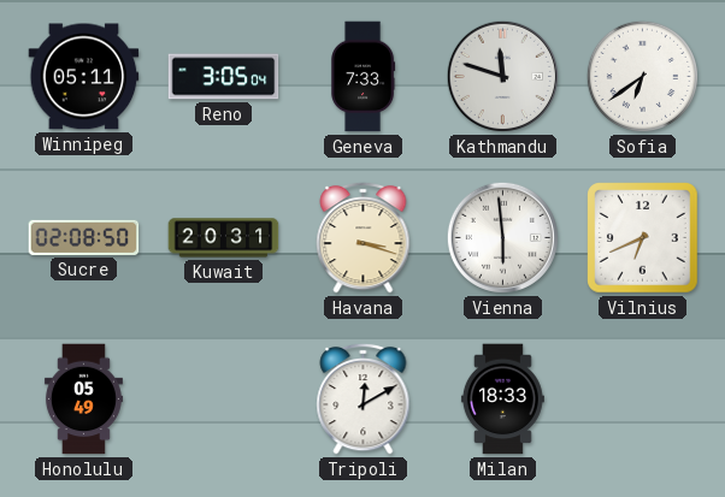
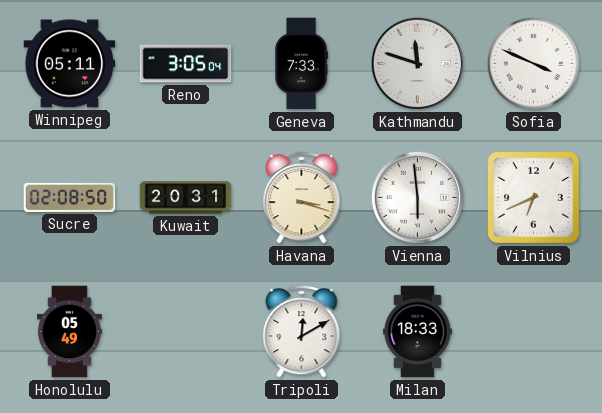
Sofia: 6:39 -> 3:49 (533, 63)
